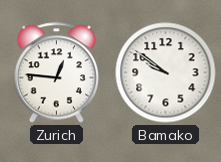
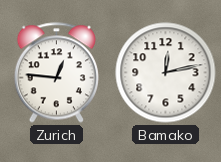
Bamako: 9:51 -> 12:13 (166, 73)
